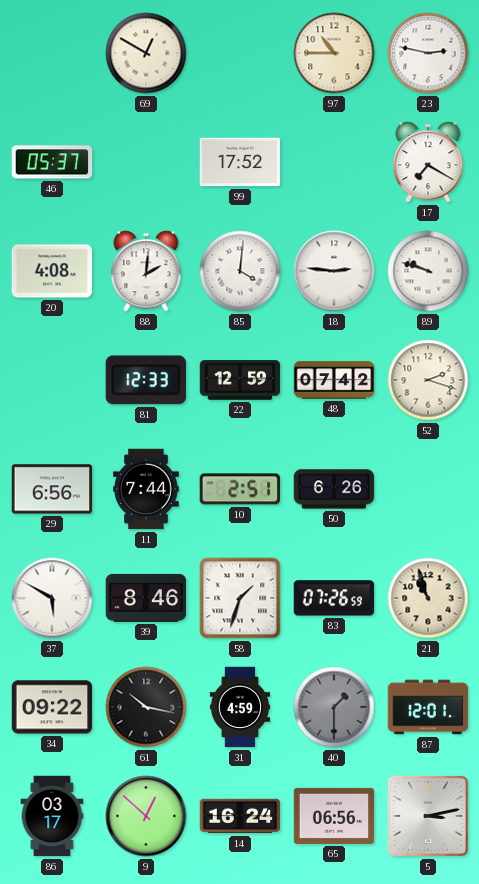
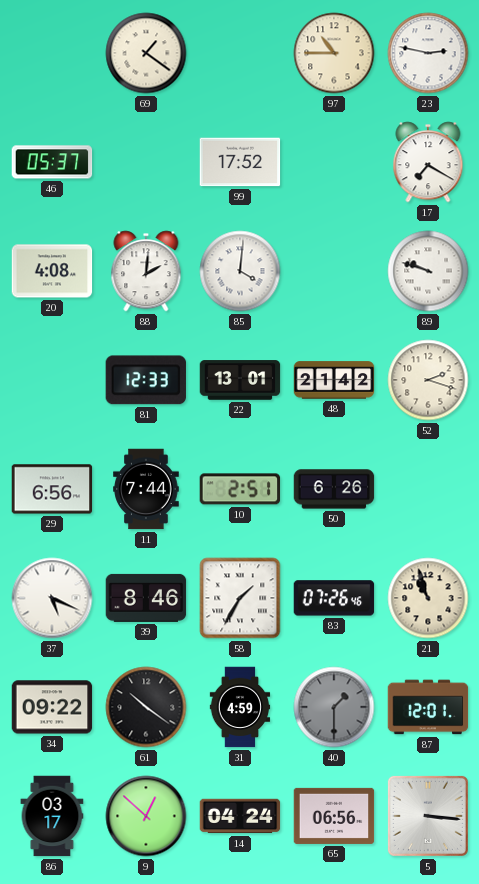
69: 12:50 -> 1:21 (146, 53)
18: 2:46 -> none (334, 271)
22: 12:59 -> 13:01 (240, 380)
48: 07:42 -> 21:42 (334, 380)
37: 5:50 -> 5:19 (52, 598)
58: 1:33 -> 1:35 (240, 598)
83: 07:26:59 -> 07:26:46 (334, 598)
61: 10:17 -> 10:21 (146, 707)
14: 16:24 -> 04:24 (240, 816)
5: 3:13 -> 3:16 (428, 816)
